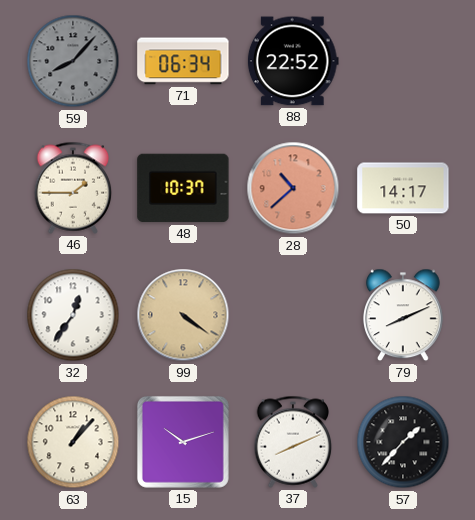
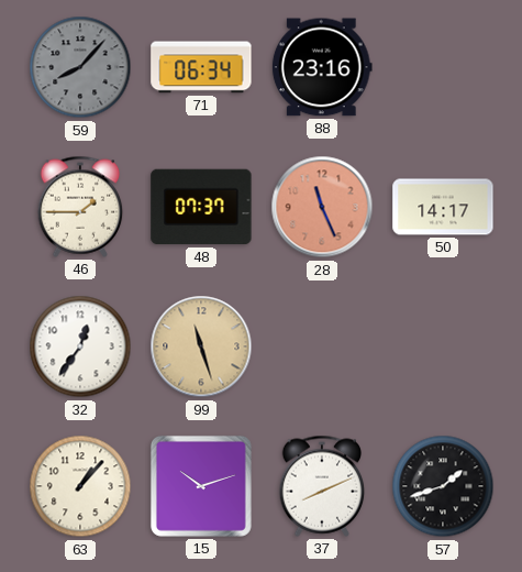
88: 22:52 -> 23:16 (322, 67)
48: 10:37 -> 07:37 (201, 207)
28: 10:38 -> 11:26 (322, 207)
99: 4:21 -> 11:27 (201, 346)
79: 8:11 -> none (404, 315)
57: 1:37 -> 1:42 (443, 486)
